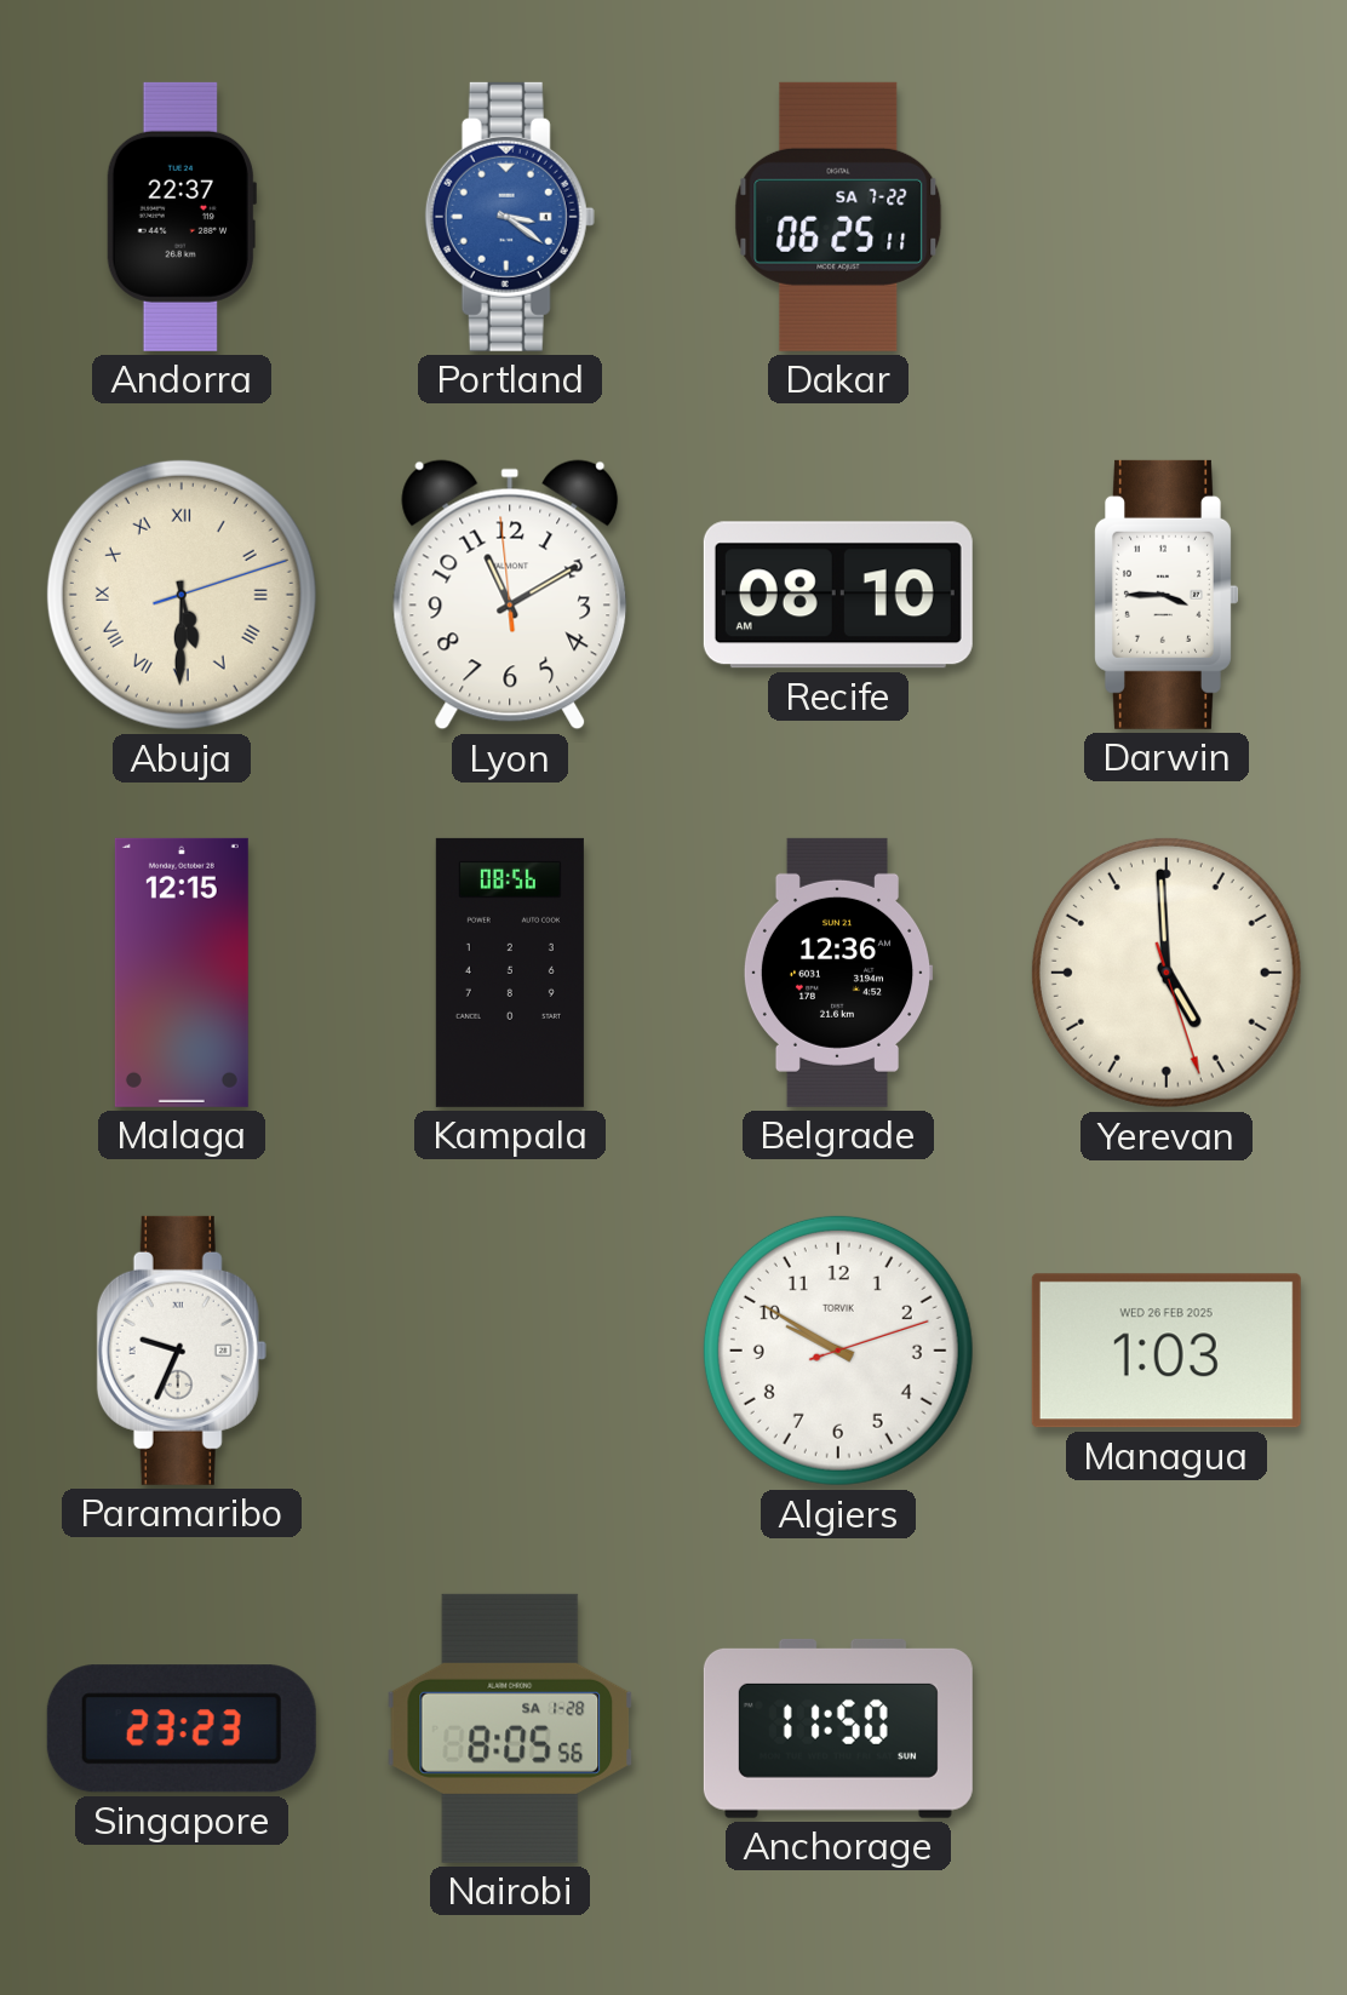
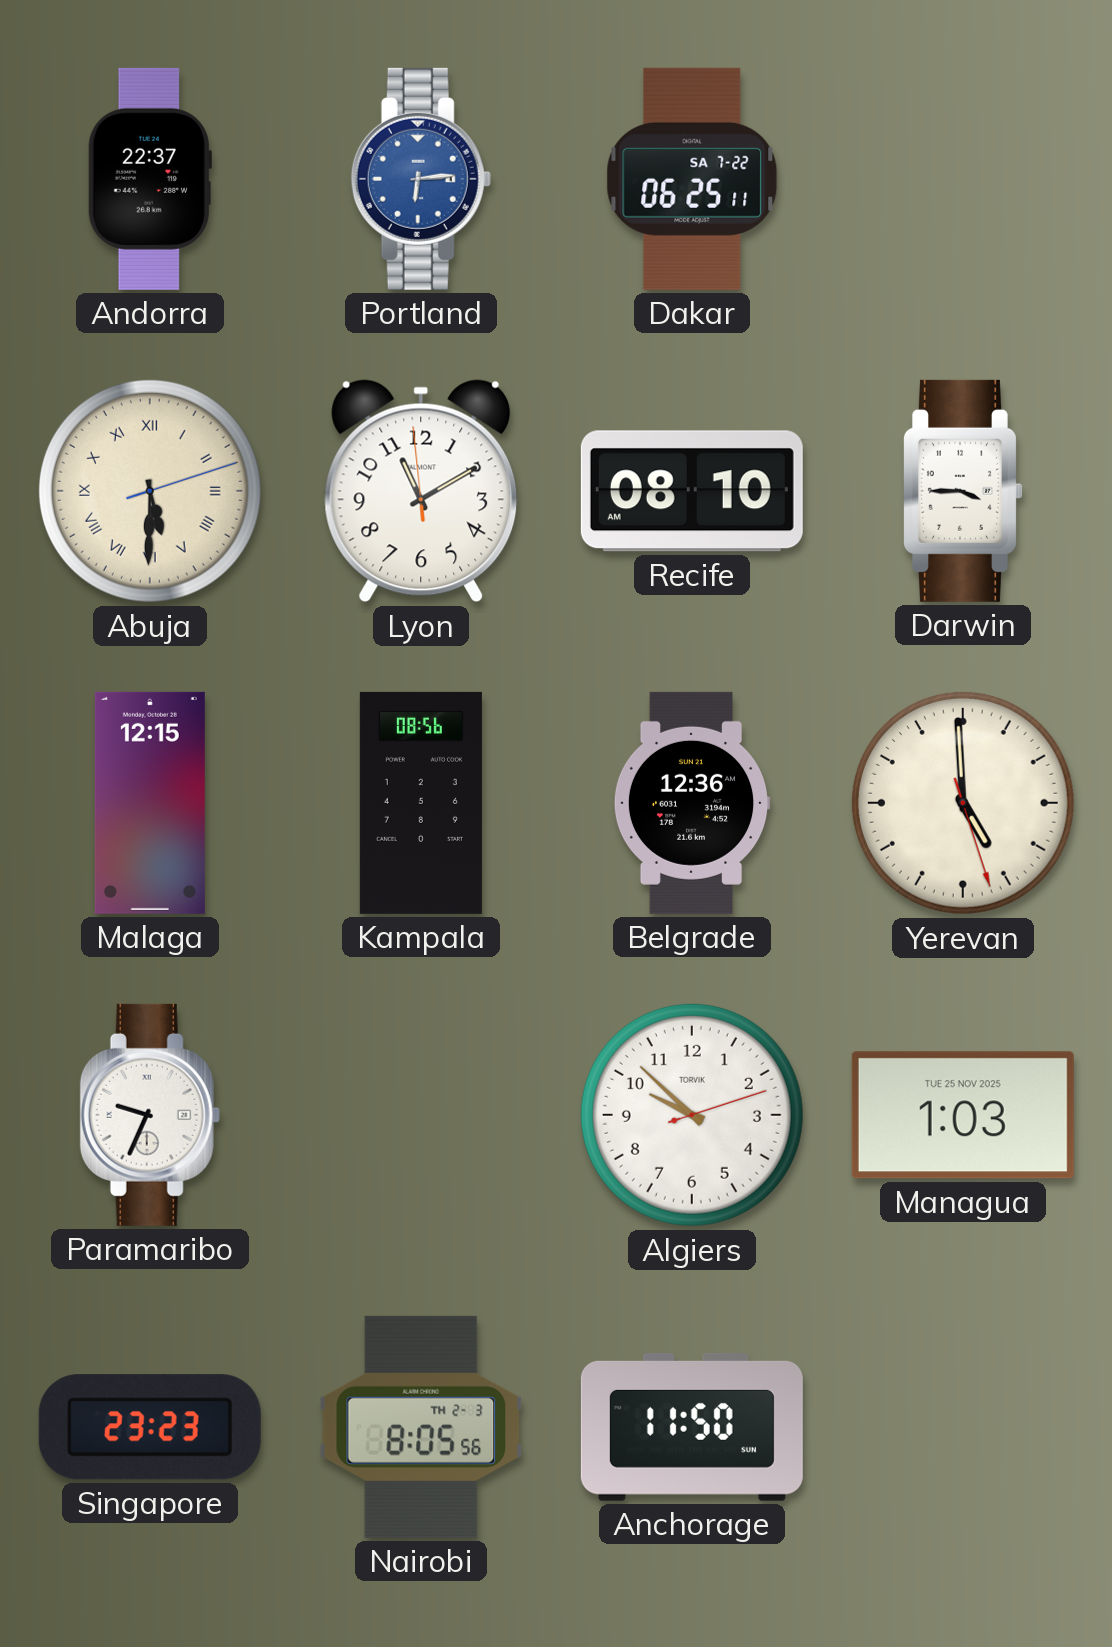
Portland: 3:21 -> 6:14 (421, 179)
Algiers: 9:50 -> 9:52 (692, 1115)
Managua date: WED 26 FEB 2025 -> TUE 25 NOV 2025 (963, 1115)
Nairobi date: SA 1-28 -> TH 2-3 (421, 1427)
